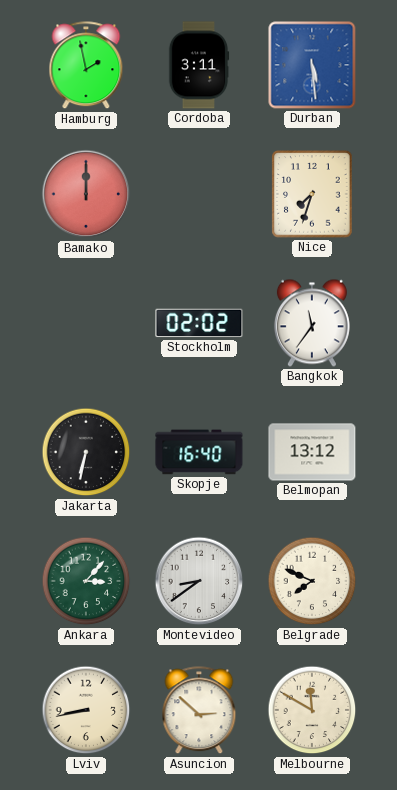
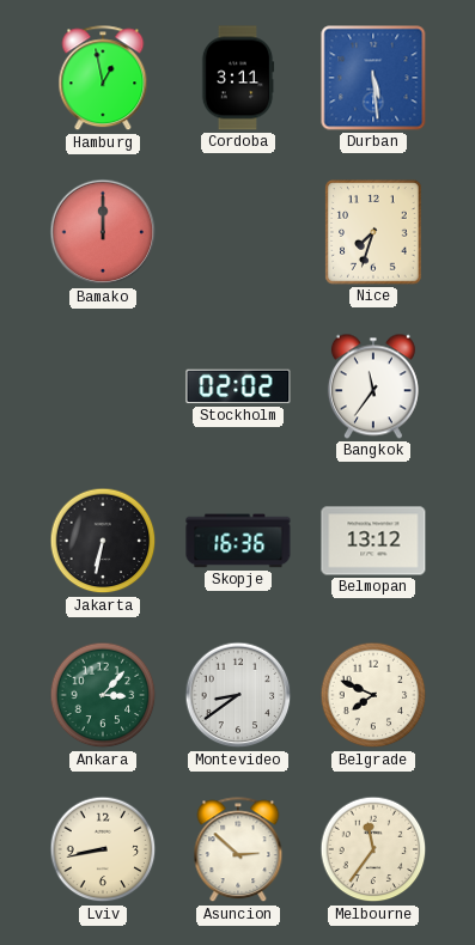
Hamburg: 1:58 -> 12:58 (103, 79)
Skopje: 16:40 -> 16:36 (238, 541)
Melbourne: 11:50 -> 11:36 (373, 849)
